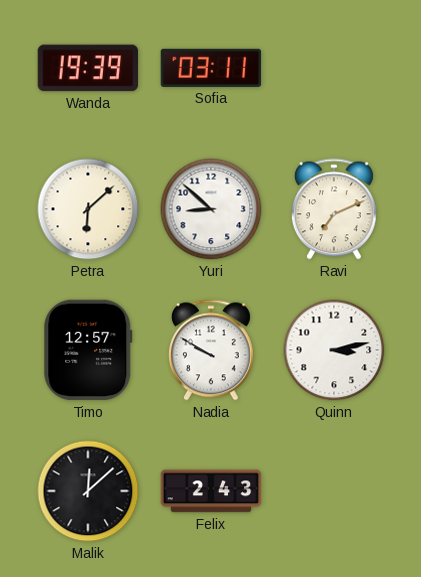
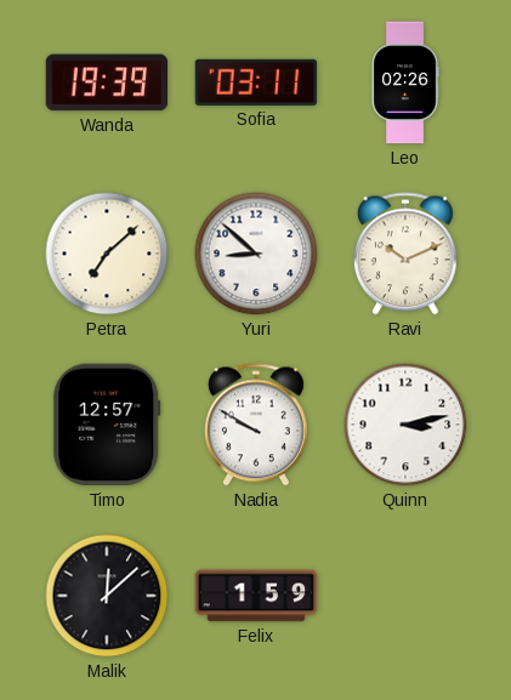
Leo: none -> 02:26 (405, 82)
Petra: 6:08 -> 7:08 (107, 254)
Ravi: 7:11 -> 10:11 (405, 254)
Felix: 2:43 -> 1:59 (256, 596)
